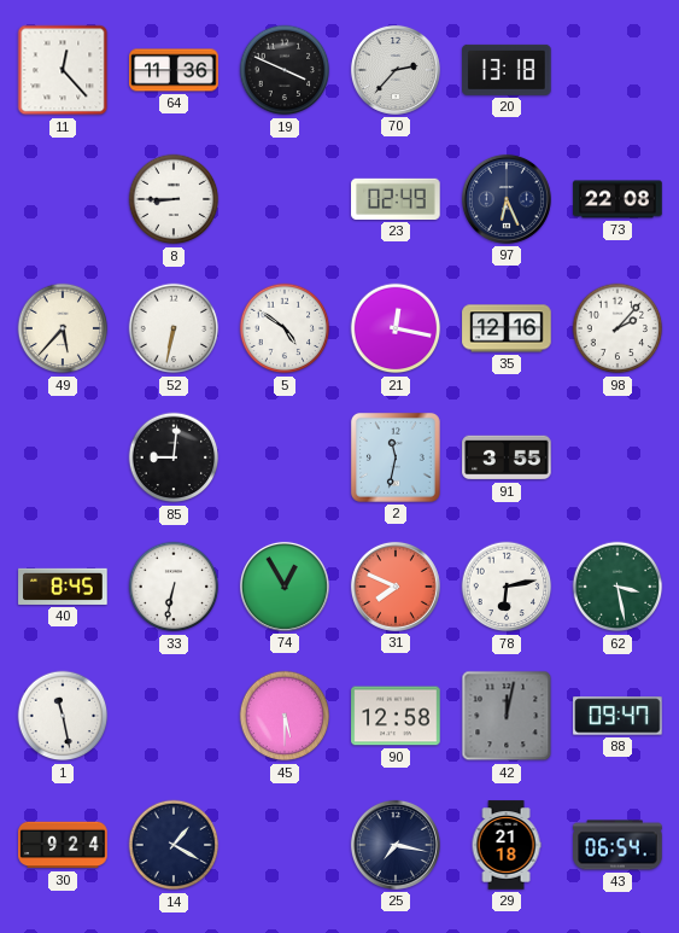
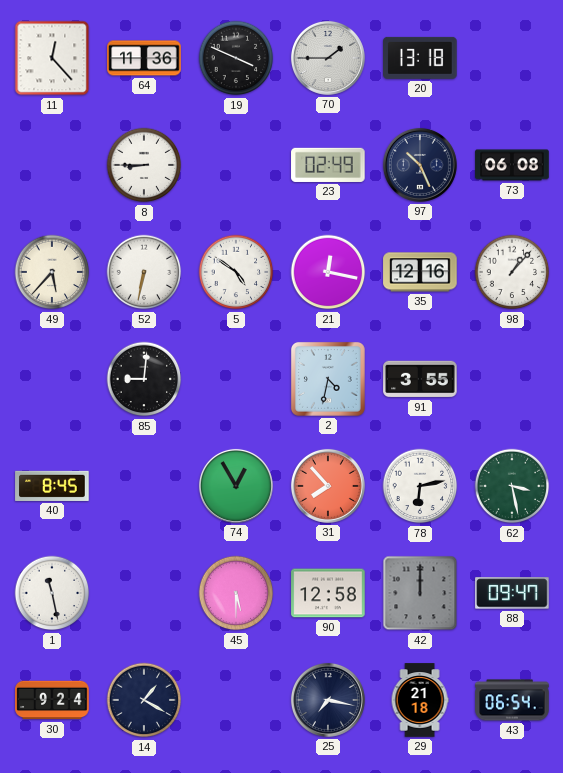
70: 2:37 -> 1:45 (328, 58)
97: 6:26 -> 10:26 (420, 165)
73: 22:08 -> 06:08 (512, 165)
98: 2:07 -> 1:07 (512, 272)
2: 11:32 -> 4:32 (328, 379)
33: 6:32 -> none (174, 587)
31: 7:49 -> 7:53 (328, 486)
42: 12:02 -> 12:00 (420, 593)
